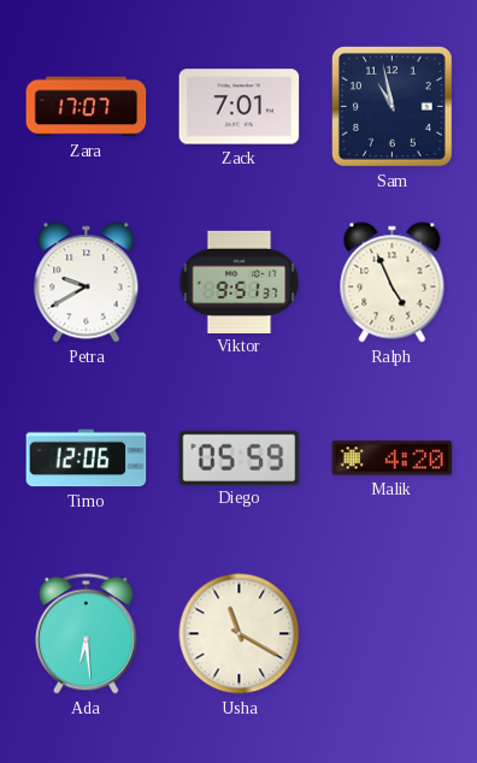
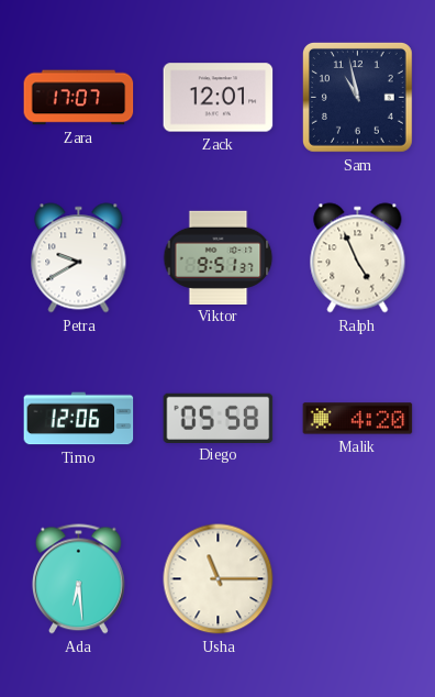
Zack: 7:01 -> 12:01 (219, 98)
Diego: 05:59 -> 05:58 (219, 418)
Usha: 11:20 -> 11:15 (219, 579)
